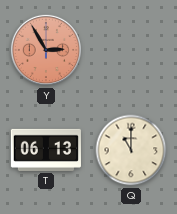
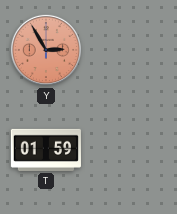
T: 06:13 -> 01:59 (46, 150)
Q: 11:00 -> none (131, 150)
